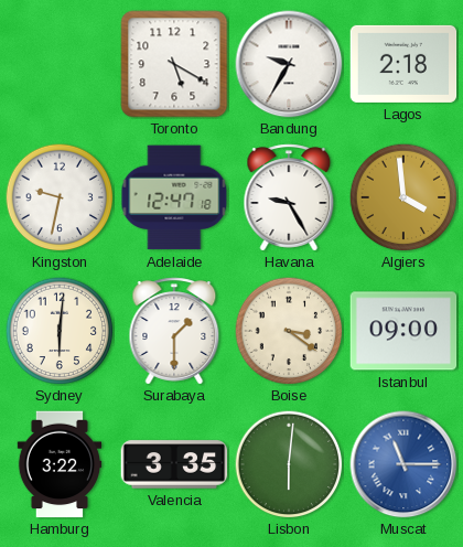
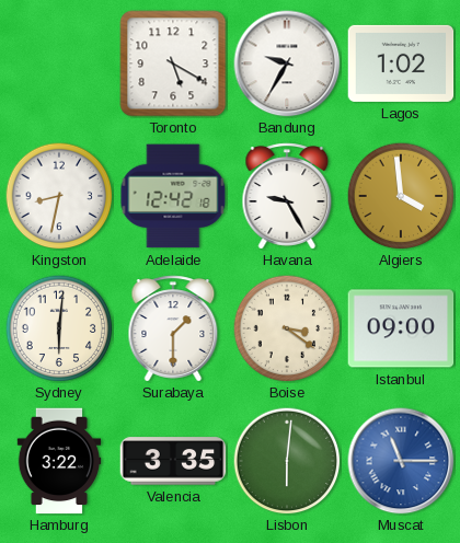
Lagos: 2:18 -> 1:02 (401, 63)
Kingston: 9:32 -> 8:32 (59, 196)
Adelaide: 12:47 -> 12:42 (173, 196)
